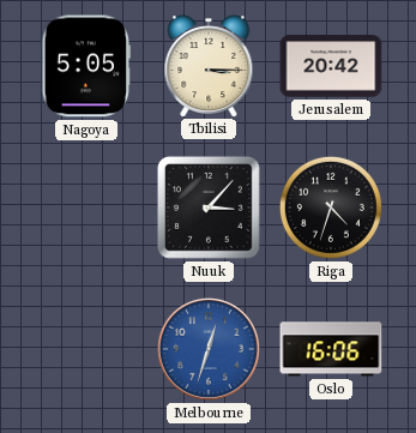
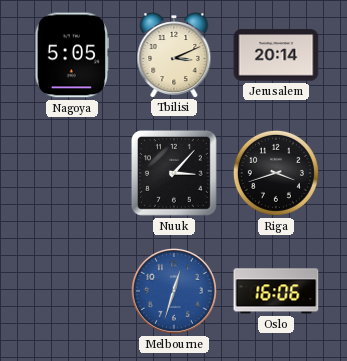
Tbilisi: 3:15 -> 3:11 (174, 55)
Jerusalem: 20:42 -> 20:14 (276, 55)
Riga: 4:33 -> 3:42 (276, 173)
